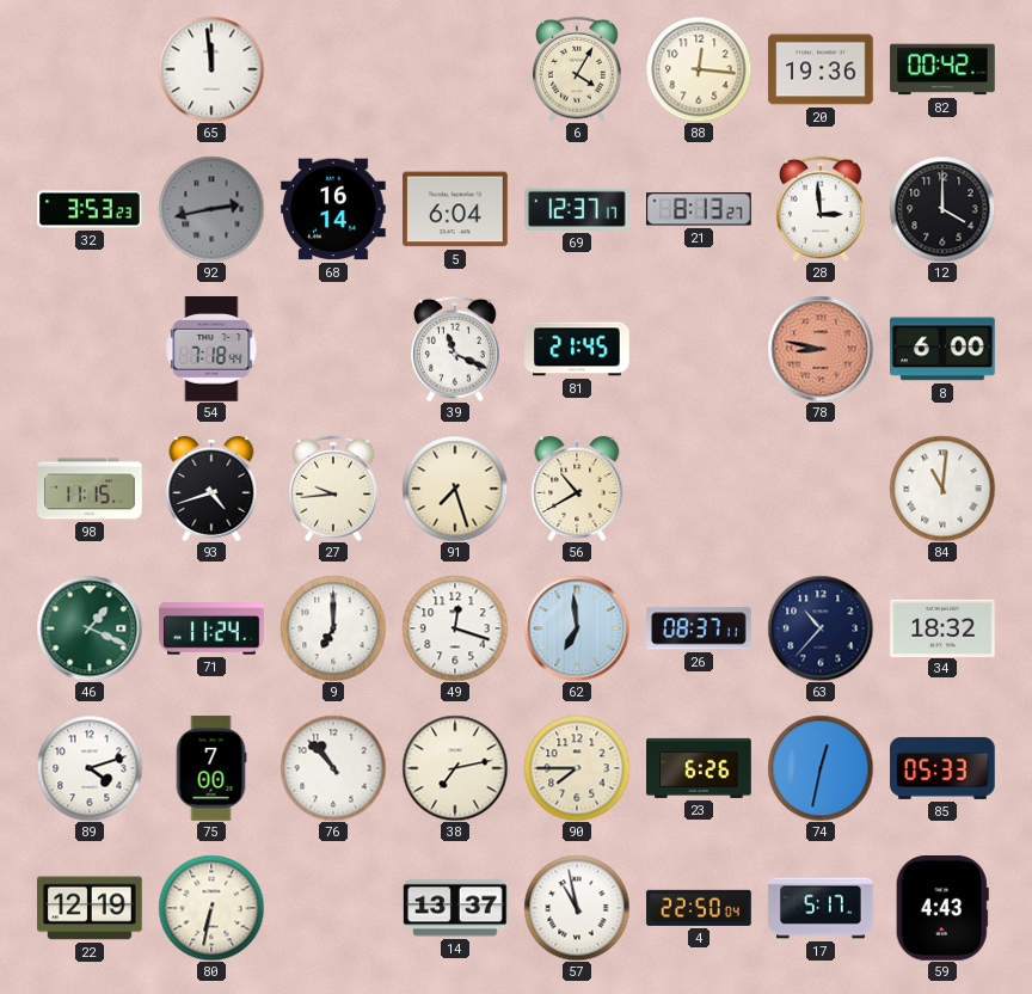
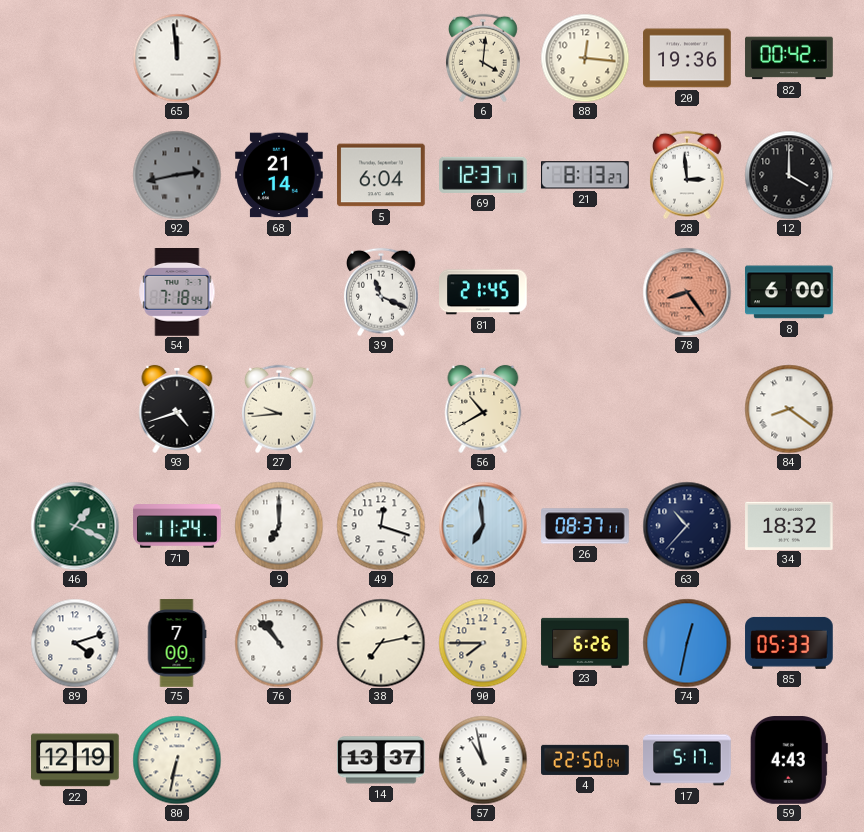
6: 4:05 -> 4:01 (483, 58)
32: 3:53 -> none (90, 209)
68: 16:14 -> 21:14 (279, 175)
78: 8:47 -> 8:24 (687, 292)
98: 11:15 -> none (90, 489)
91: 7:27 -> none (455, 489)
84: 11:01 -> 8:21 (789, 409)
